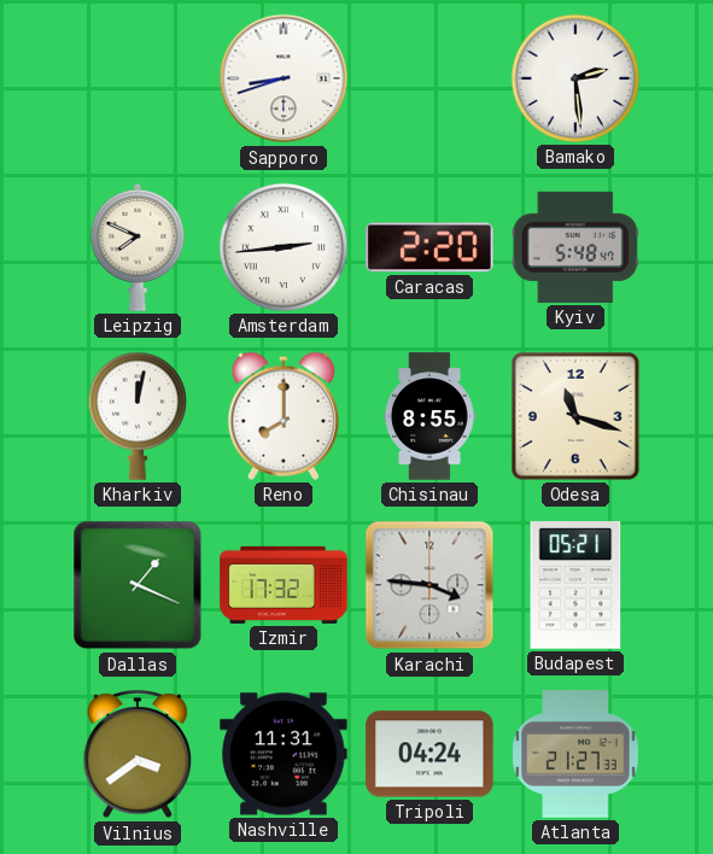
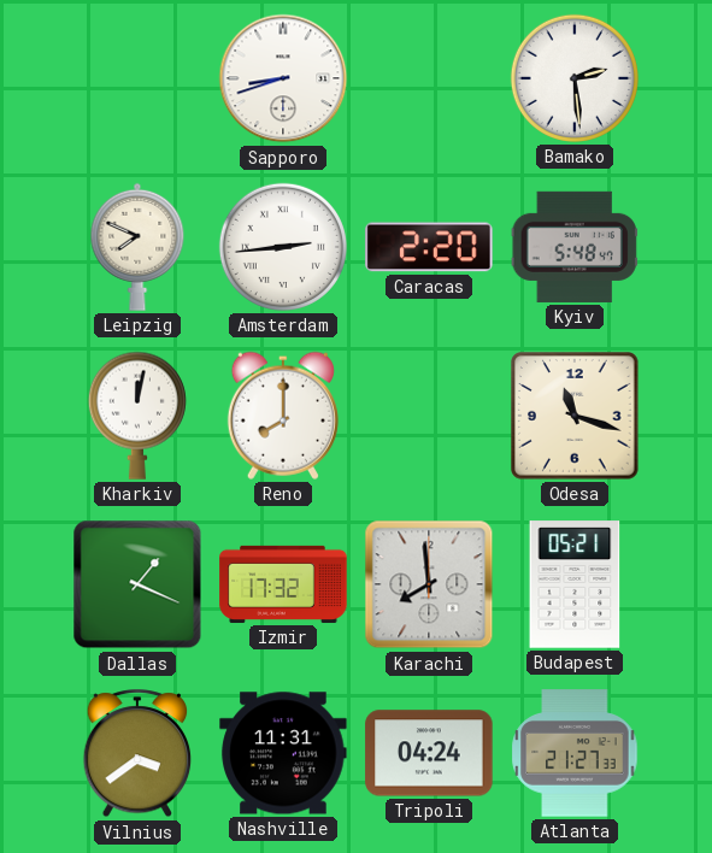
Chisinau: 8:55 -> none (429, 416)
Karachi: 3:46 -> 7:59 (429, 584)
